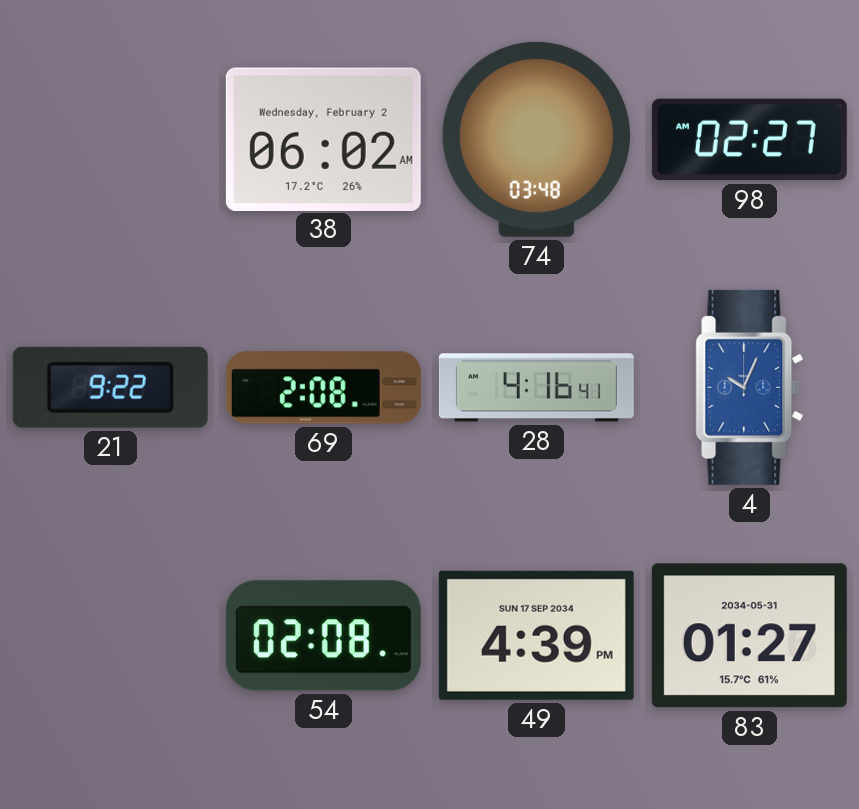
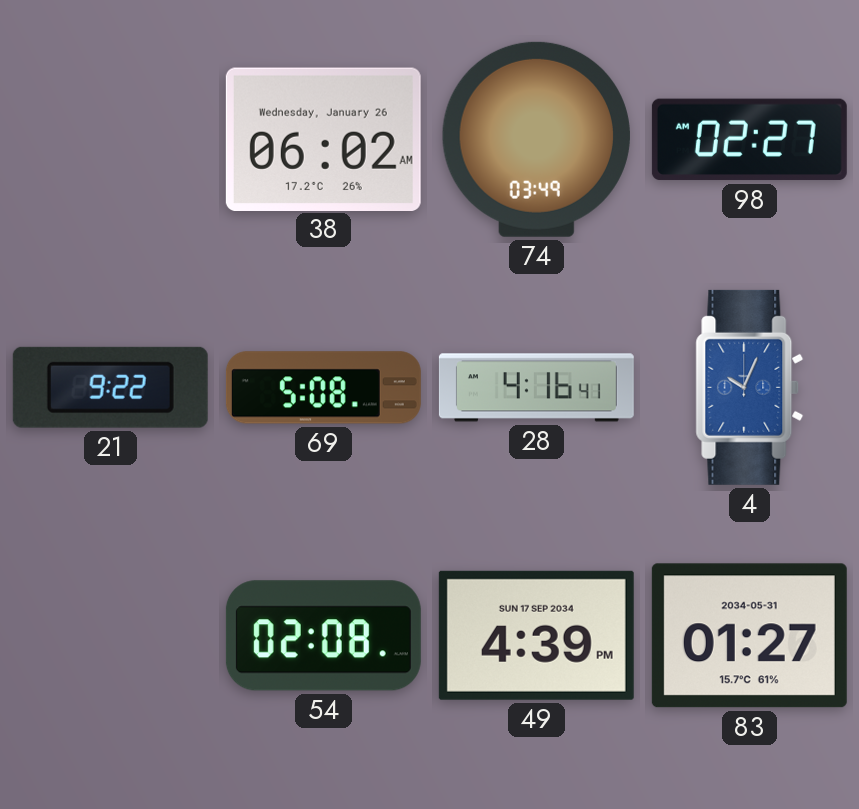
38 date: Wednesday, February 2 -> Wednesday, January 26 (323, 139)
74: 03:48 -> 03:49 (536, 139)
69: 2:08 -> 5:08 (323, 388)
